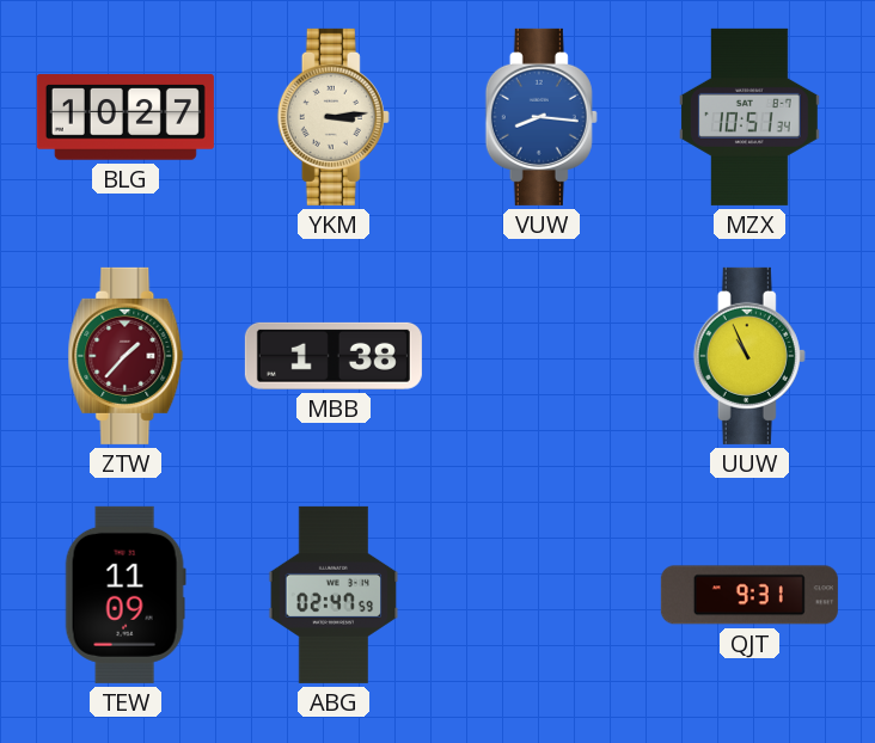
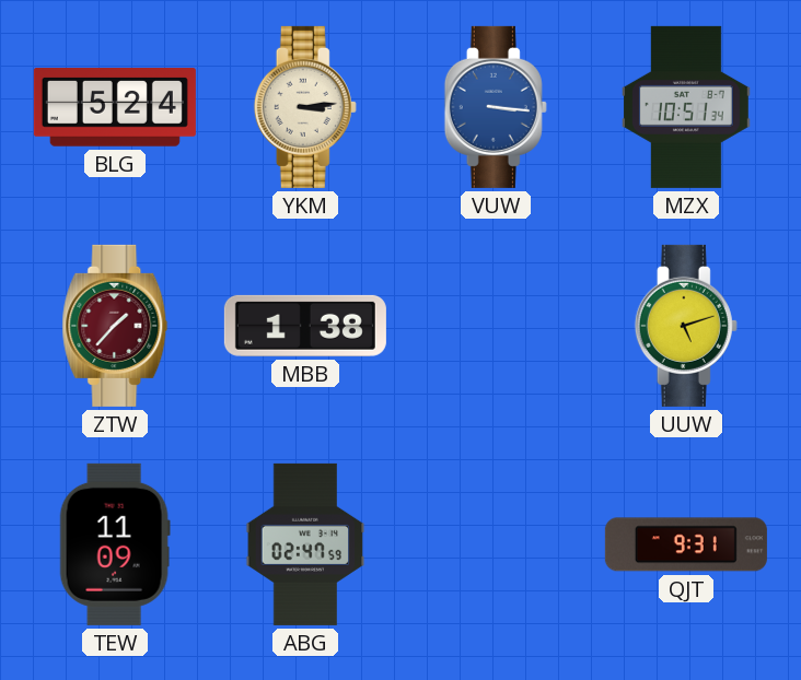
BLG: 10:27 -> 5:24 (115, 107)
VUW: 8:16 -> 3:16 (496, 107)
UUW: 10:56 -> 5:12 (686, 326)
